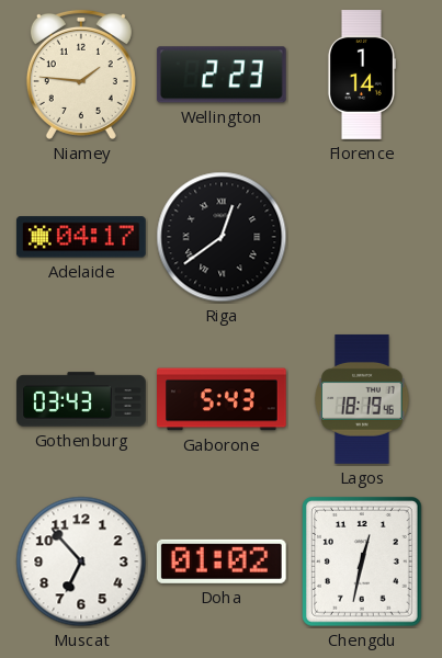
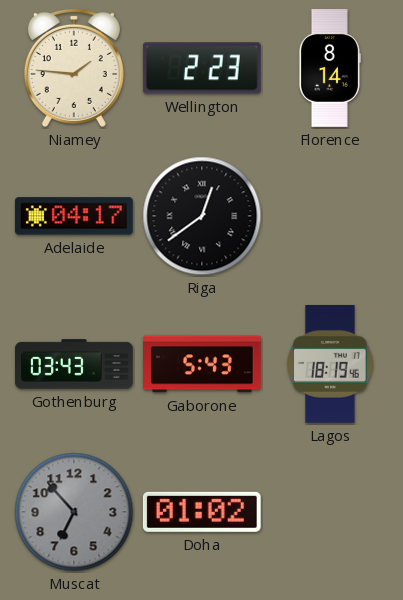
Florence: 1:14 -> 8:14 (329, 68)
Muscat dial: white -> grey (74, 512)
Chengdu: 12:32 -> none (363, 563)
